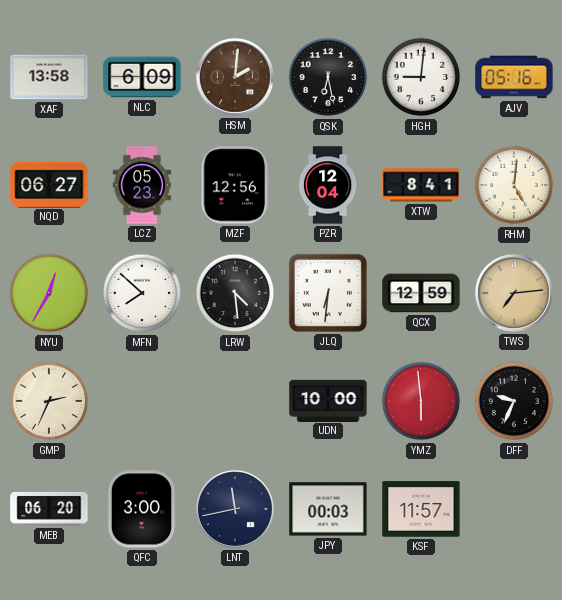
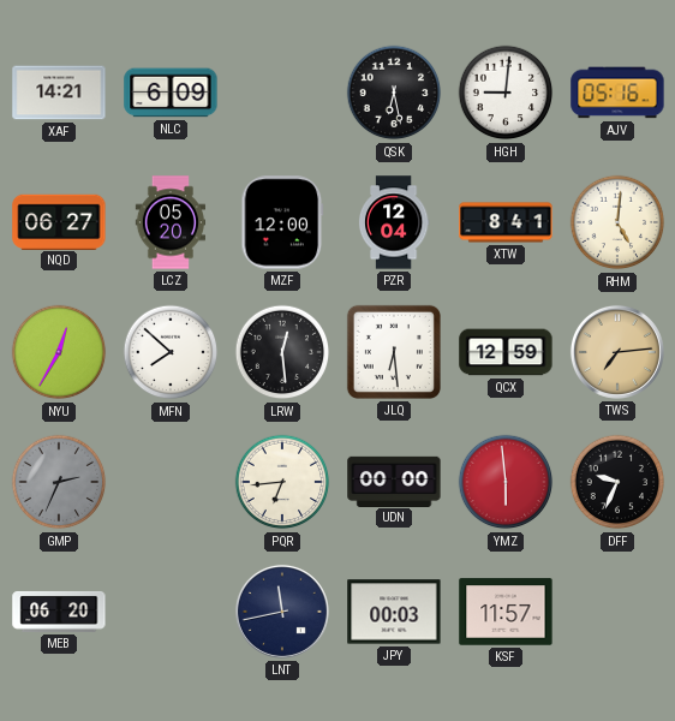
XAF: 13:58 -> 14:21 (59, 93)
HSM: 2:01 -> none (235, 77)
LCZ: 05:23 -> 05:20 (169, 222)
MZF: 12:56 -> 12:00 (282, 222)
LRW: 4:29 -> 12:29 (282, 352)
JLQ: 6:31 -> 6:29 (394, 352)
GMP dial: cream -> grey (59, 482)
PQR: none -> 6:44 (282, 482)
UDN: 10:00 -> 00:00 (394, 481)
QFC: 3:00 -> none (142, 509)
